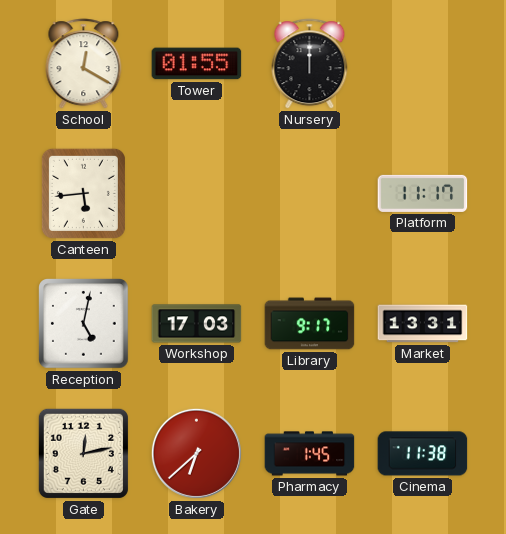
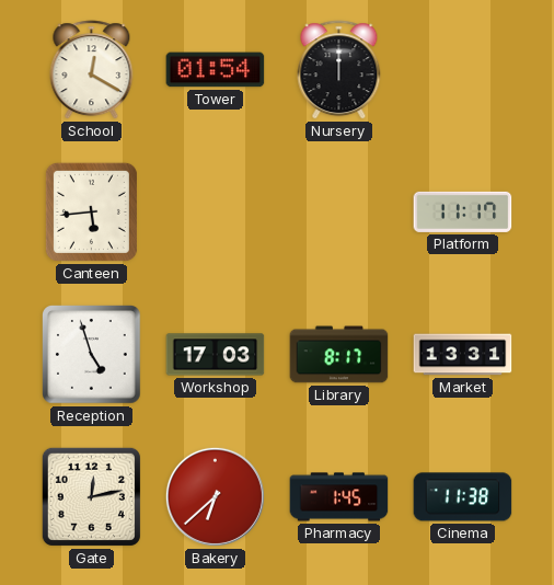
Tower: 01:55 -> 01:54 (216, 70)
Reception: 5:02 -> 4:57 (92, 355)
Library: 9:17 -> 8:17 (339, 355)
